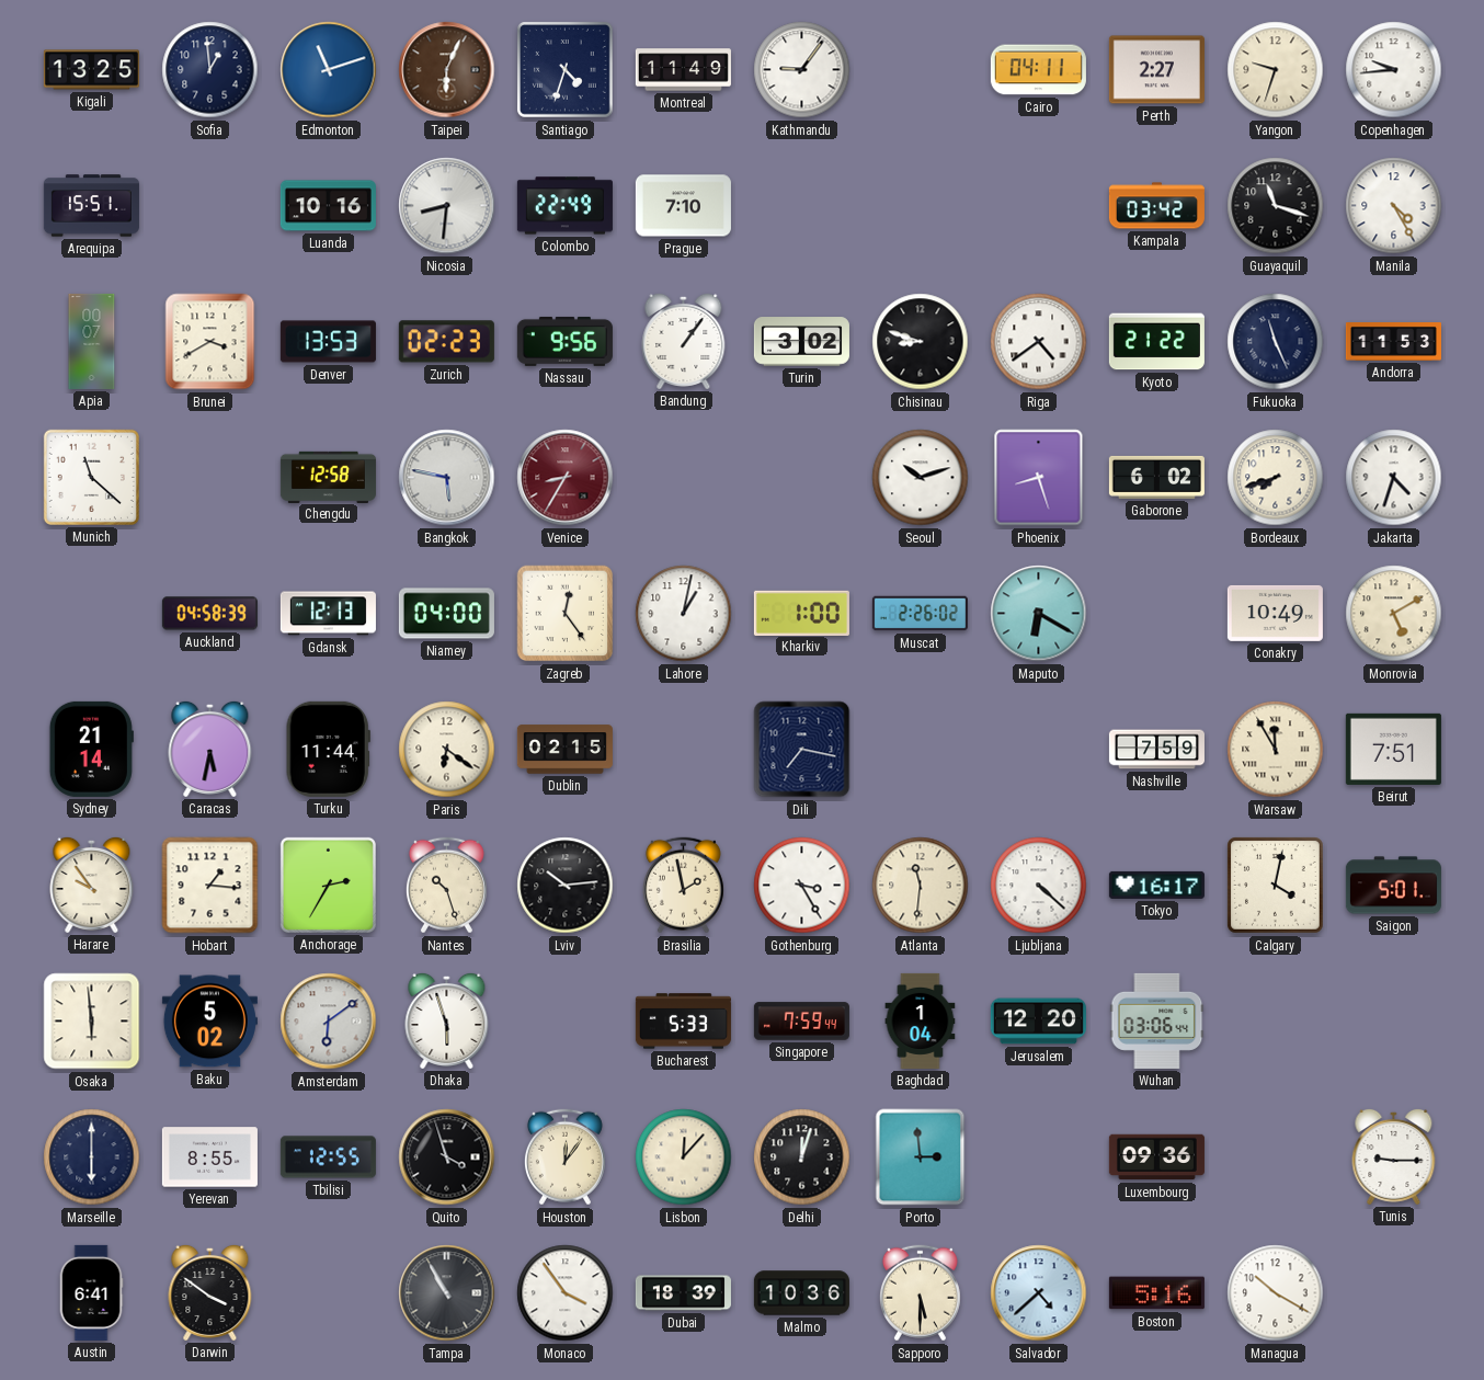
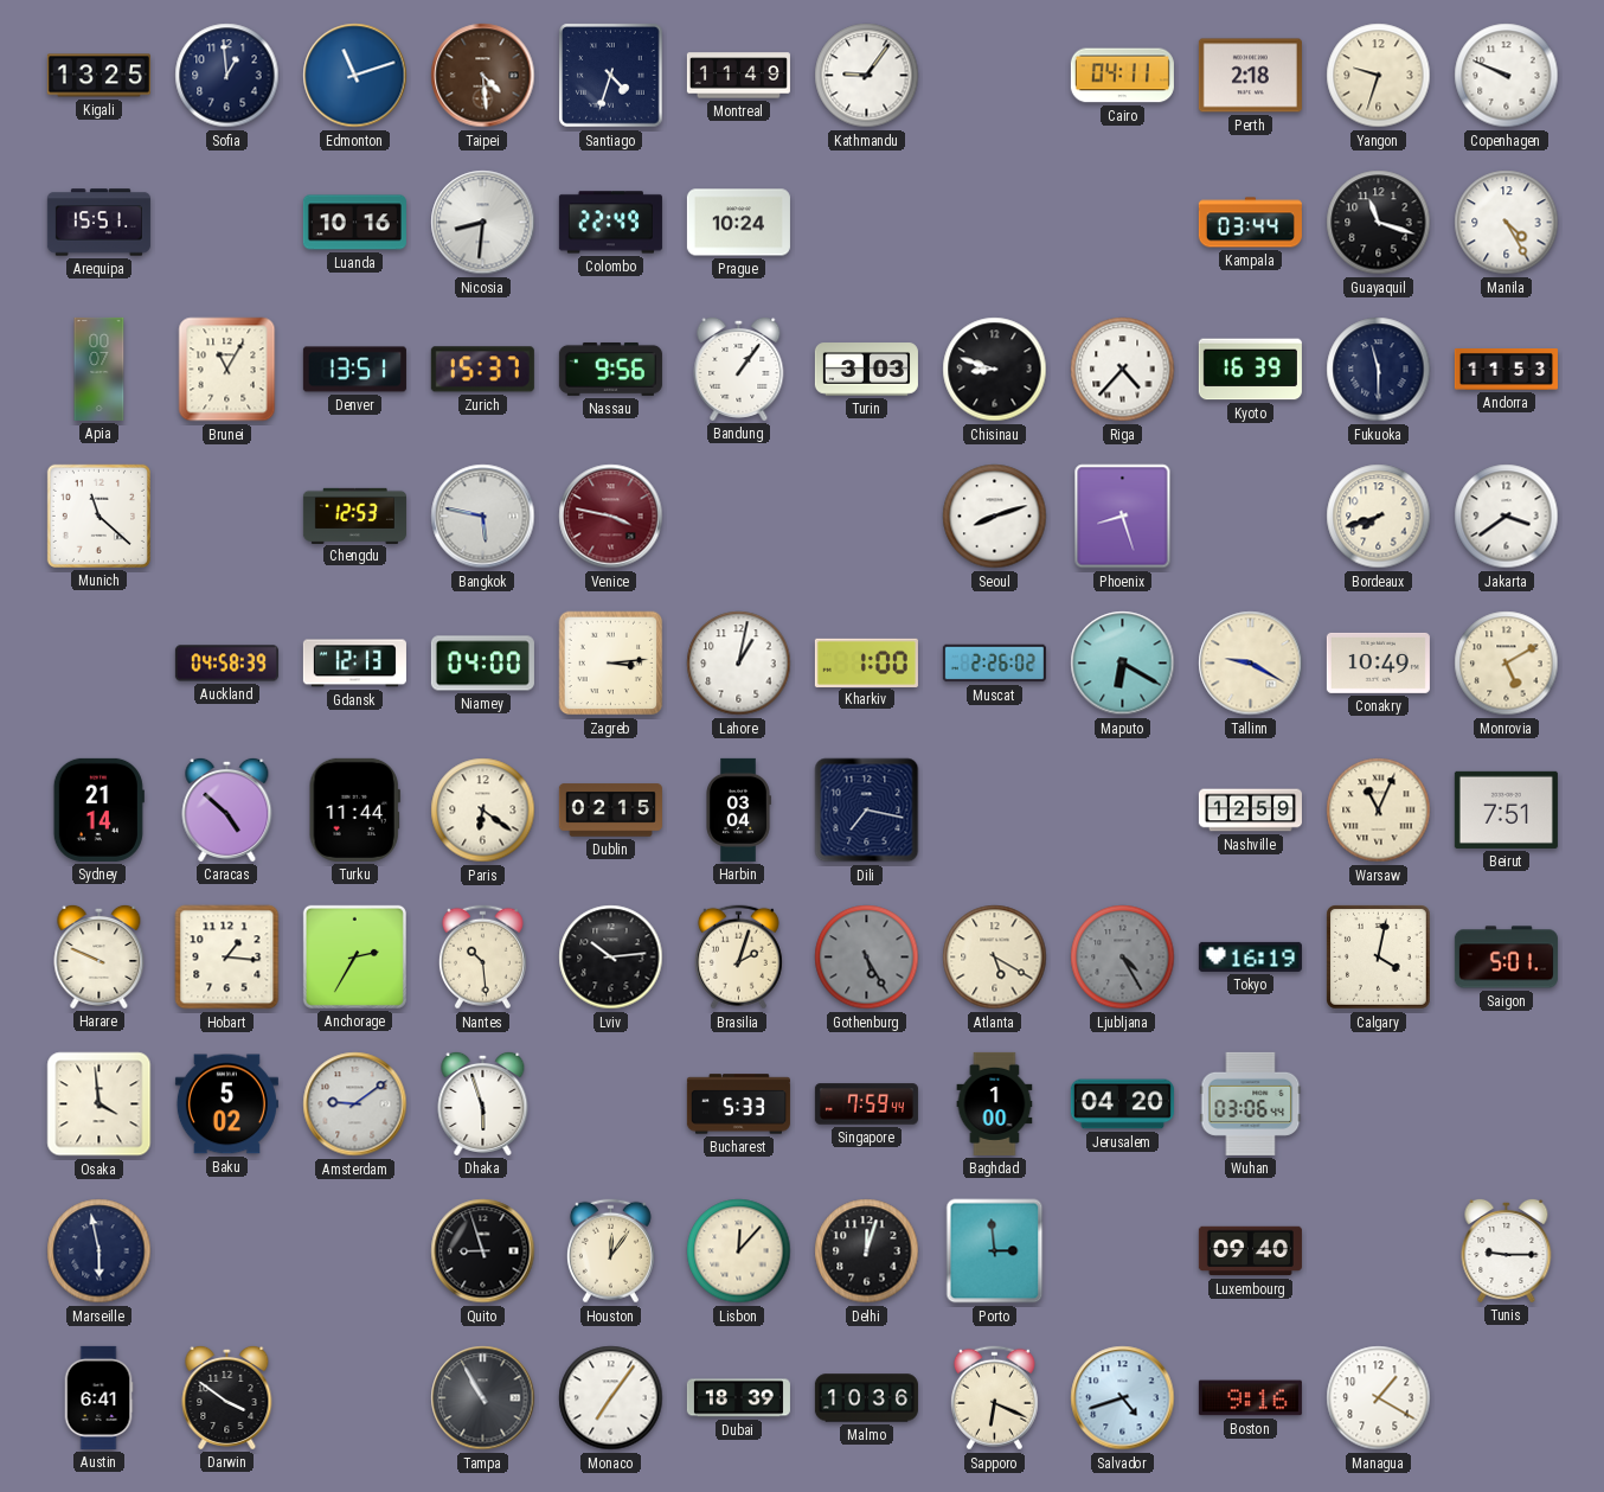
Taipei: 6:04 -> 4:29 (483, 76)
Perth: 2:27 -> 2:18 (1250, 76)
Copenhagen: 9:44 -> 9:49 (1507, 76)
Prague: 7:10 -> 10:24 (738, 223)
Kampala: 03:42 -> 03:44 (1250, 223)
Brunei: 3:40 -> 11:05 (227, 370)
Denver: 13:53 -> 13:51 (354, 370)
Zurich: 02:23 -> 15:37 (482, 370)
Turin: 3:02 -> 3:03 (866, 370)
Riga: 4:39 -> 4:37 (1123, 370)
Kyoto: 21:22 -> 16:39 (1250, 370)
Fukuoka: 11:26 -> 11:30 (1379, 370)
Chengdu: 12:58 -> 12:53 (354, 516)
Venice: 8:35 -> 3:47 (611, 517)
Seoul: 10:12 -> 8:12 (995, 517)
Gaborone: 6:02 -> none (1156, 477)
Jakarta: 4:33 -> 3:39 (1507, 517)
Zagreb: 12:24 -> 3:14 (611, 664)
Tallinn: none -> 9:20 (1251, 664)
Caracas: 5:32 -> 4:52 (227, 809)
Harbin: none -> 03:04 (738, 809)
Nashville: 7:59 -> 12:59 (1250, 811)
Warsaw: 11:55 -> 11:04 (1379, 811)
Harare: 9:54 -> 9:49 (100, 956)
Nantes: 10:27 -> 10:29 (482, 958)
Brasilia: 1:58 -> 2:03 (738, 958)
Gothenburg: 3:25 -> 5:25 (867, 958)
Gothenburg dial: white -> grey (867, 958)
Atlanta: 11:31 -> 5:20 (995, 958)
Ljubljana: 4:22 -> 4:25 (1123, 958)
Ljubljana dial: white -> grey (1123, 958)
Tokyo: 16:17 -> 16:19 (1250, 956)
Osaka: 5:59 -> 3:59 (100, 1104)
Amsterdam: 6:09 -> 9:09 (355, 1104)
Baghdad: 1:04 -> 1:00 (995, 1103)
Jerusalem: 12:20 -> 04:20 (1122, 1104)
Marseille: 6:00 -> 5:58 (100, 1251)
Yerevan: 8:55 -> none (209, 1157)
Tbilisi: 12:55 -> none (328, 1157)
Quito: 3:57 -> 8:57 (483, 1251)
Luxembourg: 09:36 -> 09:40 (1250, 1251)
Monaco: 3:54 -> 7:06 (611, 1398)
Sapporo: 5:30 -> 6:19 (994, 1398)
Salvador: 4:38 -> 4:42 (1123, 1398)
Boston: 5:16 -> 9:16 (1250, 1398)
Managua: 10:20 -> 1:20 (1379, 1398)
